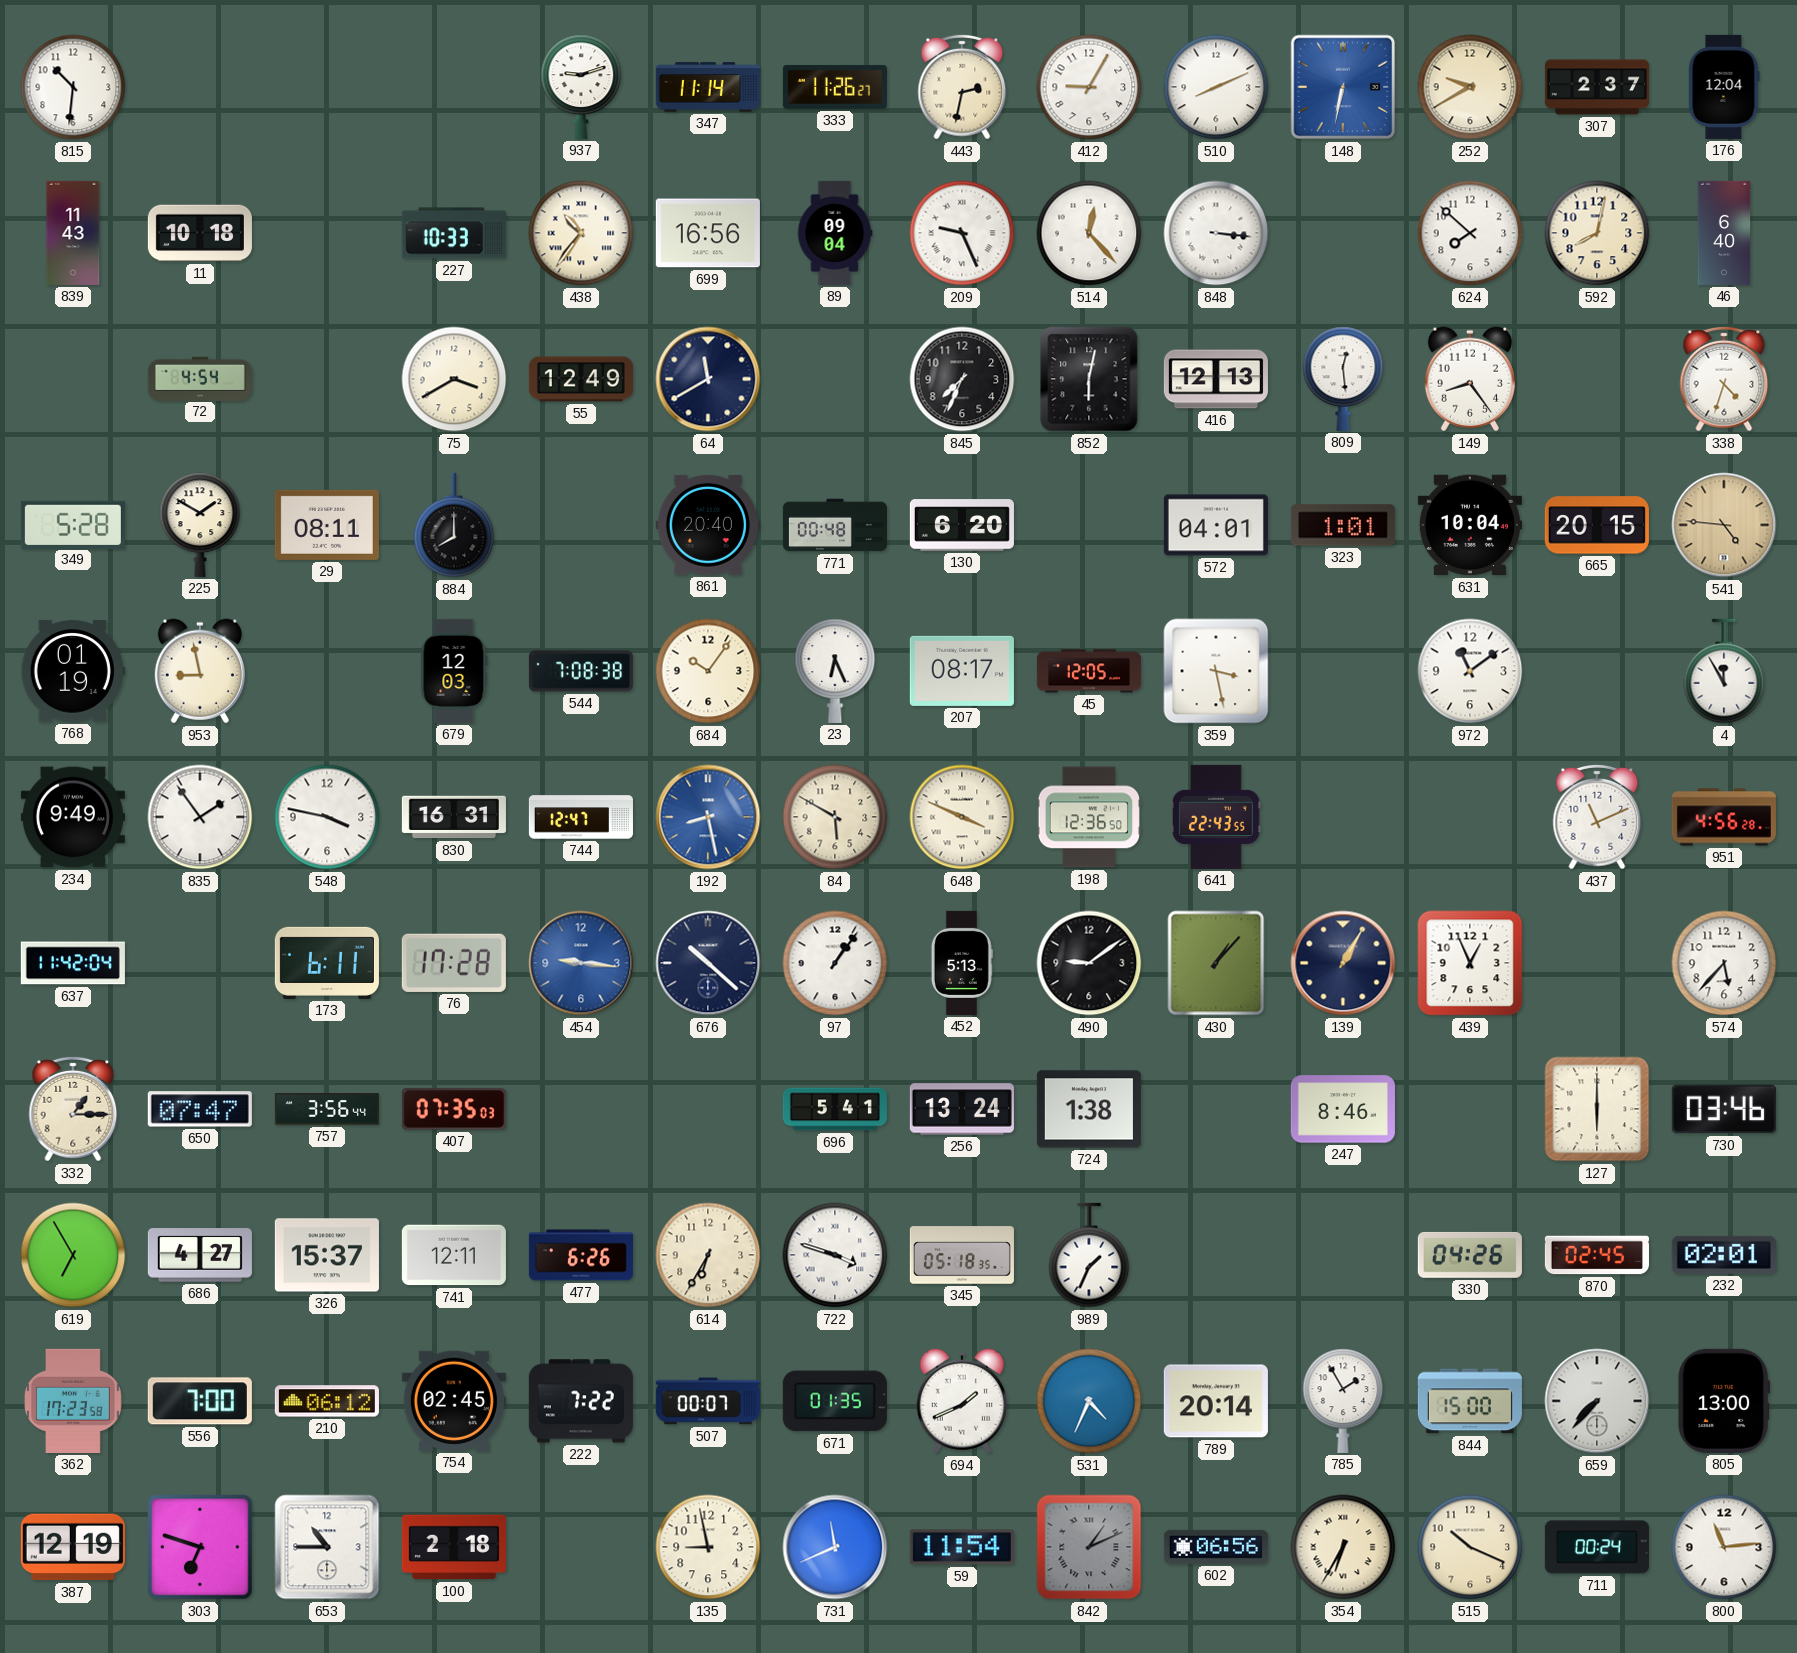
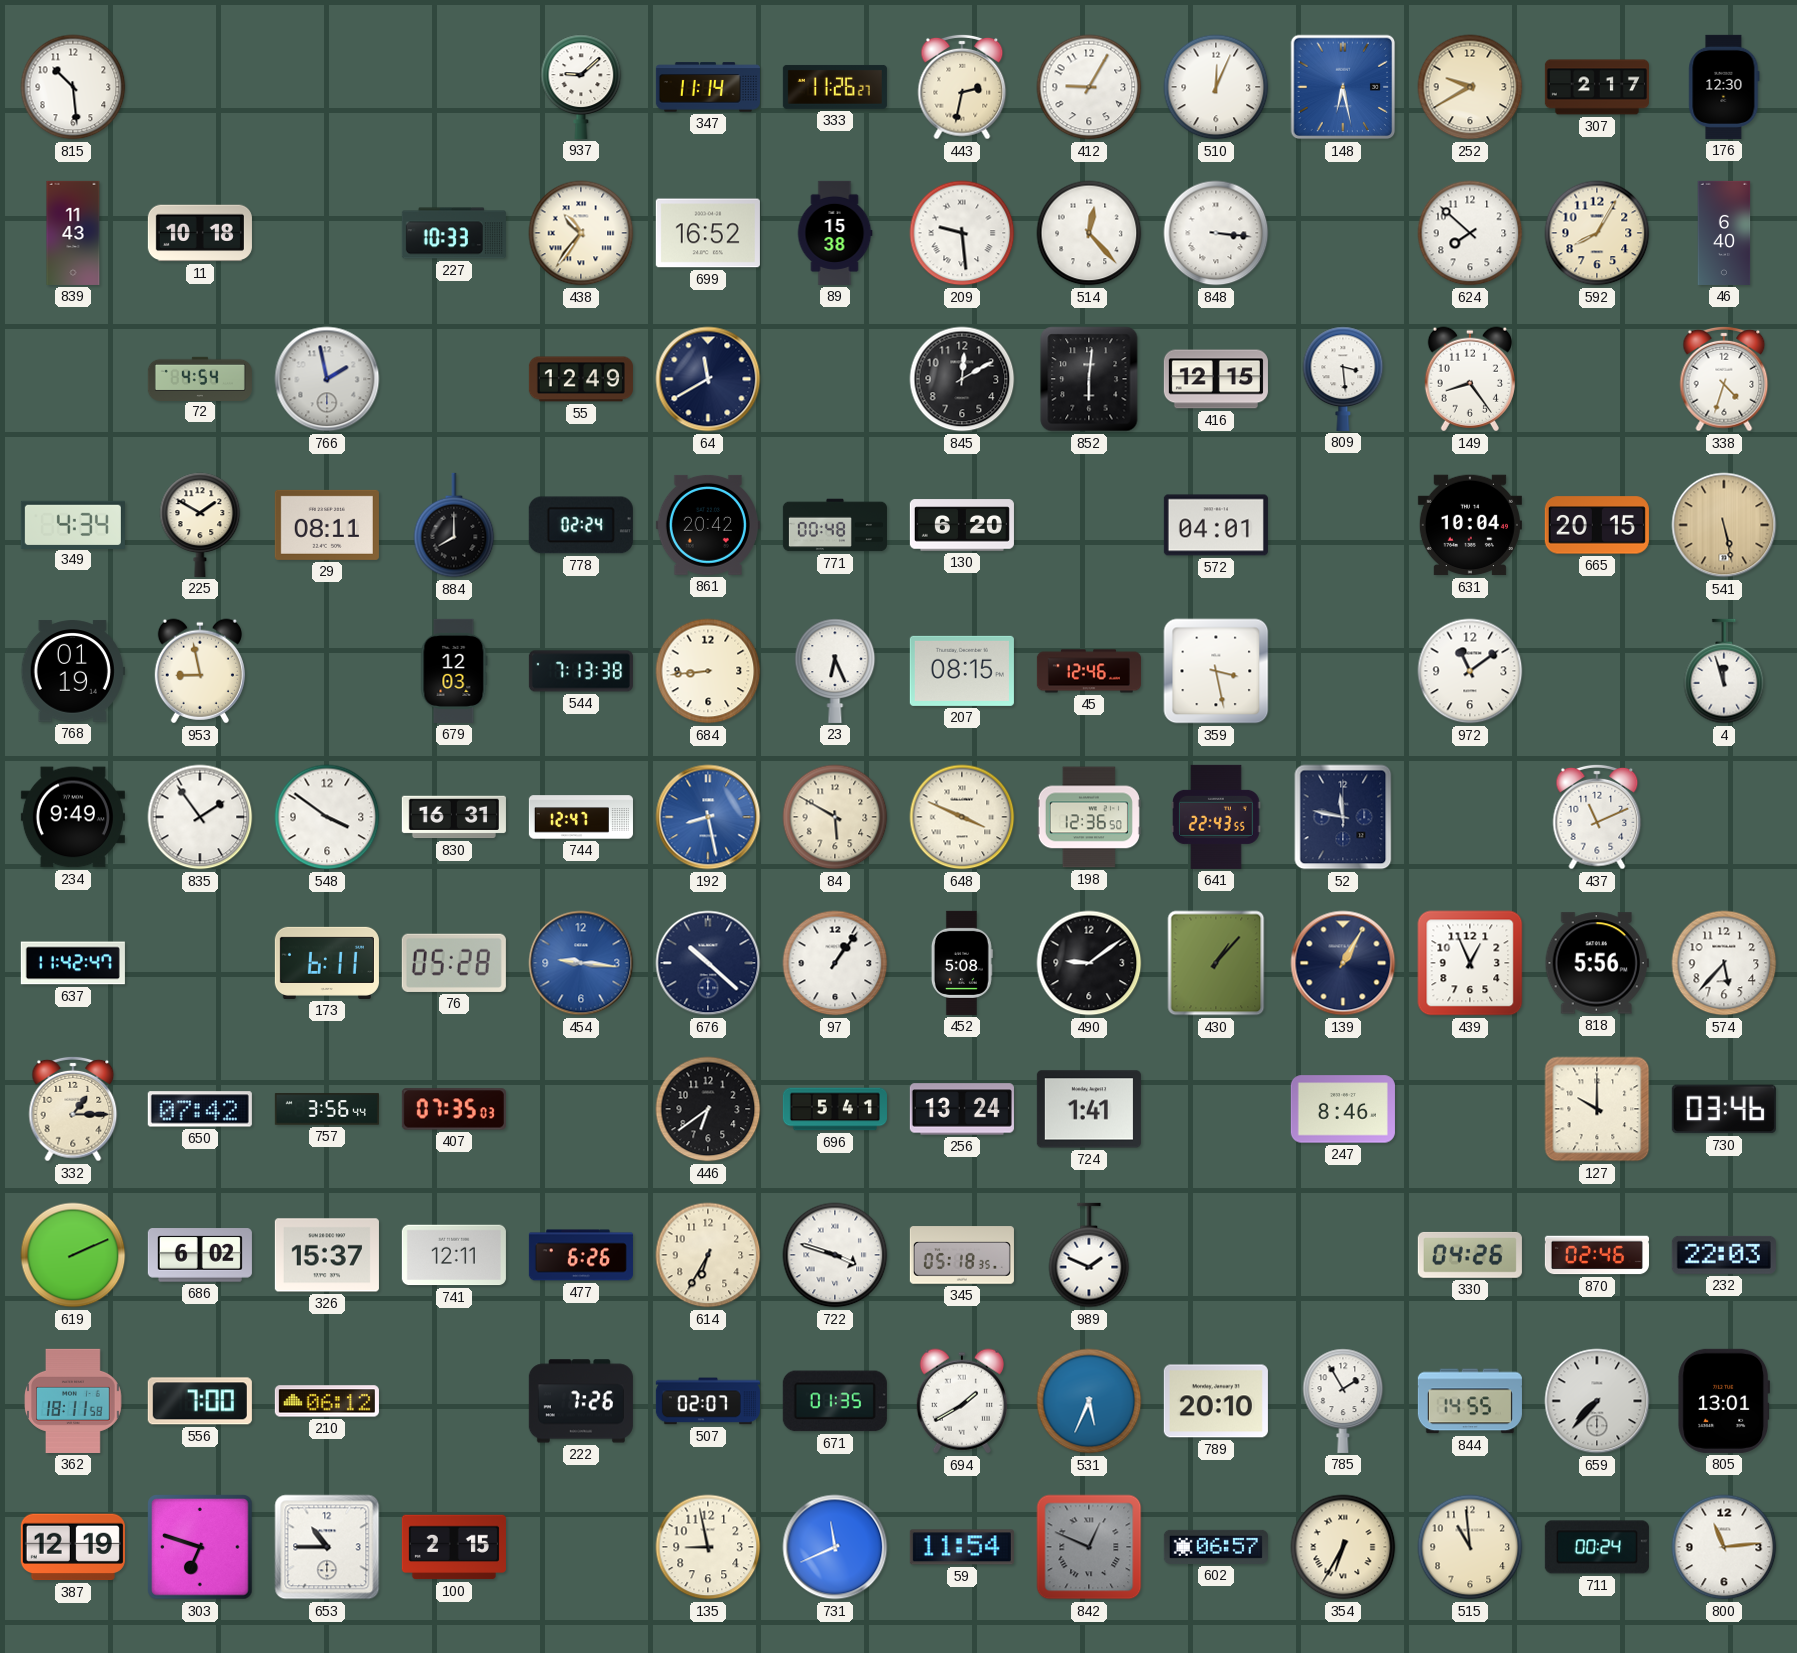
815: 10:31 -> 10:29 (73, 87)
937: 9:12 -> 9:08 (581, 87)
510: 8:11 -> 12:04 (1216, 87)
148: 6:32 -> 6:28 (1343, 87)
307: 2:37 -> 2:17 (1597, 87)
176: 12:04 -> 12:30 (1724, 87)
699: 16:56 -> 16:52 (708, 233)
89: 09:04 -> 15:38 (835, 233)
209: 9:26 -> 9:29 (962, 233)
592: 8:02 -> 8:05 (1597, 233)
766: none -> 1:58 (327, 379)
75: 3:40 -> none (454, 379)
845: 7:34 -> 12:10 (962, 379)
852: 6:02 -> 6:01 (1089, 379)
416: 12:13 -> 12:15 (1216, 379)
809: 12:29 -> 3:29 (1343, 379)
349: 5:28 -> 4:34 (73, 524)
778: none -> 02:24 (581, 525)
861: 20:40 -> 20:42 (708, 525)
323: 1:01 -> none (1343, 525)
541: 4:46 -> 5:28 (1724, 525)
544: 7:08 -> 7:13 (581, 671)
684: 10:06 -> 8:44 (708, 671)
207: 08:17 -> 08:15 (962, 671)
45: 12:05 -> 12:46 (1089, 671)
4: 11:55 -> 11:57 (1724, 671)
548: 3:47 -> 3:51 (327, 817)
52: none -> 11:47 (1343, 817)
951: 4:56 -> none (1724, 817)
637: 11:42:04 -> 11:42:47 (73, 963)
76: 17:28 -> 05:28 (454, 963)
452: 5:13 -> 5:08 (962, 963)
818: none -> 5:56 (1597, 963)
650: 07:47 -> 07:42 (200, 1109)
446: none -> 6:39 (708, 1109)
724: 1:38 -> 1:41 (1089, 1109)
127: 6:00 -> 10:00 (1597, 1109)
619: 6:55 -> 2:11 (73, 1255)
686: 4:27 -> 6:02 (200, 1255)
989: 1:34 -> 1:49 (1089, 1255)
870: 02:45 -> 02:46 (1597, 1255)
232: 02:01 -> 22:03 (1724, 1255)
362: 17:23 -> 18:11 (74, 1401)
754: 02:45 -> none (454, 1401)
222: 7:22 -> 7:26 (581, 1401)
507: 00:07 -> 02:07 (708, 1401)
694: 1:41 -> 1:40 (962, 1401)
531: 4:34 -> 5:34 (1089, 1401)
789: 20:14 -> 20:10 (1216, 1401)
844: 15:00 -> 14:55 (1470, 1401)
805: 13:00 -> 13:01 (1724, 1401)
100: 2:18 -> 2:15 (454, 1547)
842: 1:11 -> 12:49 (1089, 1547)
602: 06:56 -> 06:57 (1216, 1547)
515: 10:19 -> 10:59 (1470, 1547)
